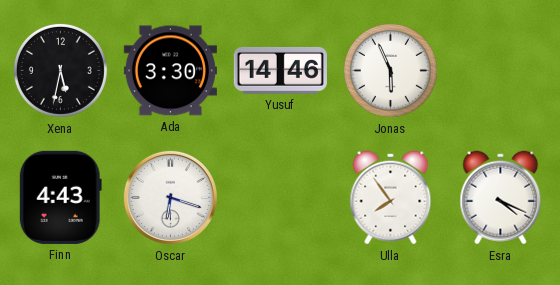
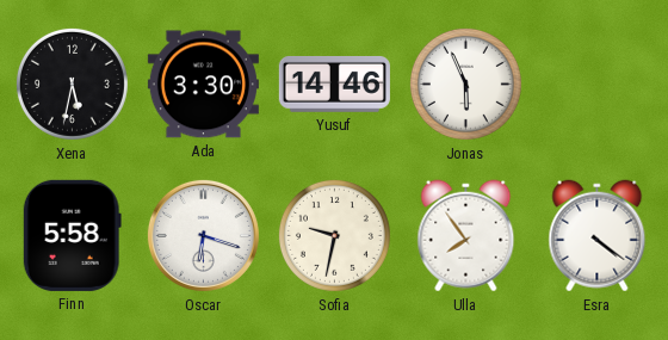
Finn: 4:43 -> 5:58 (72, 235)
Sofia: none -> 9:32 (334, 235)
Esra: 4:19 -> 4:21 (598, 236)
